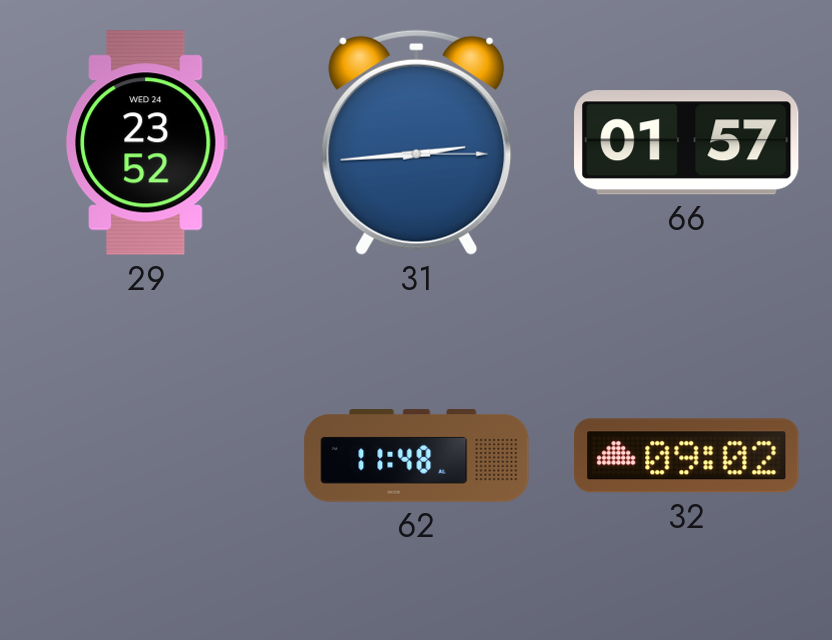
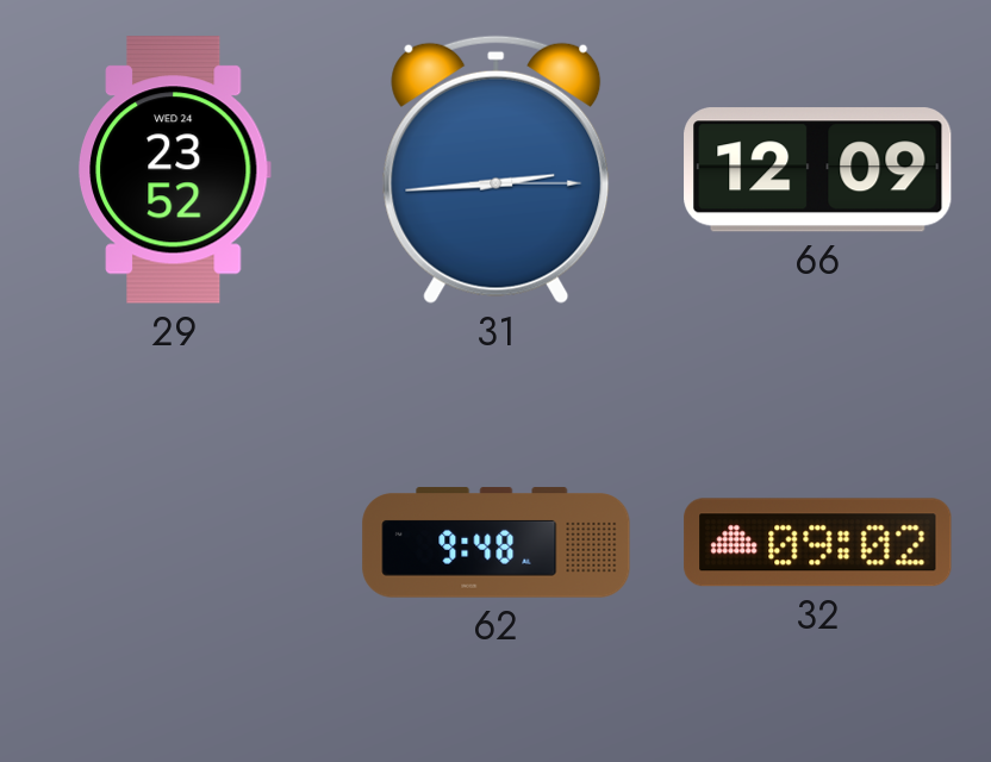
66: 01:57 -> 12:09 (818, 170)
62: 11:48 -> 9:48 (497, 543)
